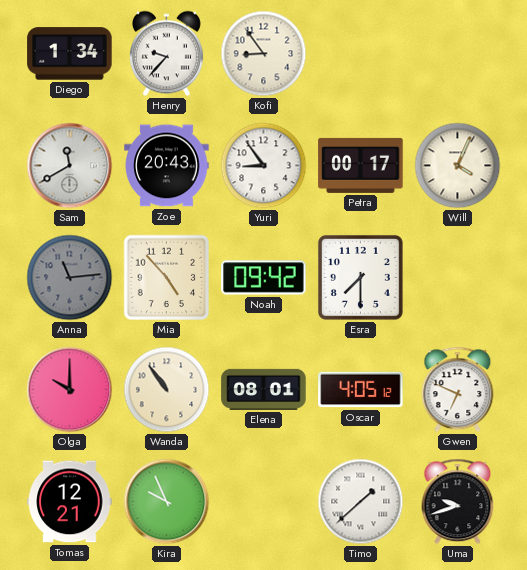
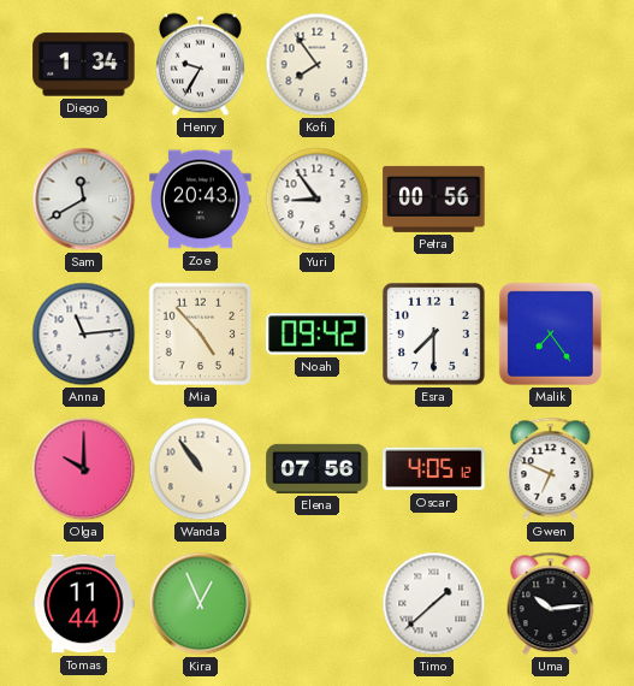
Henry: 9:37 -> 9:35 (200, 65)
Kofi: 8:54 -> 7:54 (318, 65)
Petra: 00:17 -> 00:56 (434, 199)
Will: 4:04 -> none (458, 166)
Anna dial: grey -> white (84, 335)
Malik: none -> 7:24 (550, 333)
Elena: 08:01 -> 07:56 (318, 468)
Tomas: 12:21 -> 11:44 (84, 604)
Kira: 9:56 -> 12:56 (201, 604)
Uma: 9:42 -> 10:14 (551, 604)
